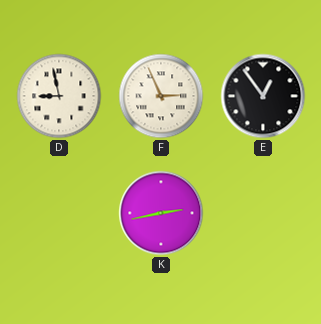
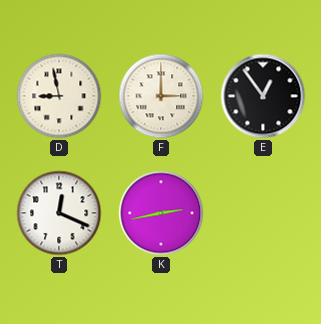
F: 2:56 -> 3:00 (161, 96)
T: none -> 12:19 (59, 213)
